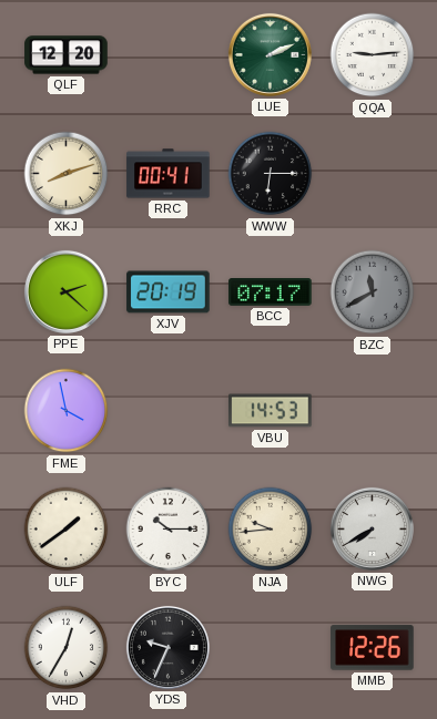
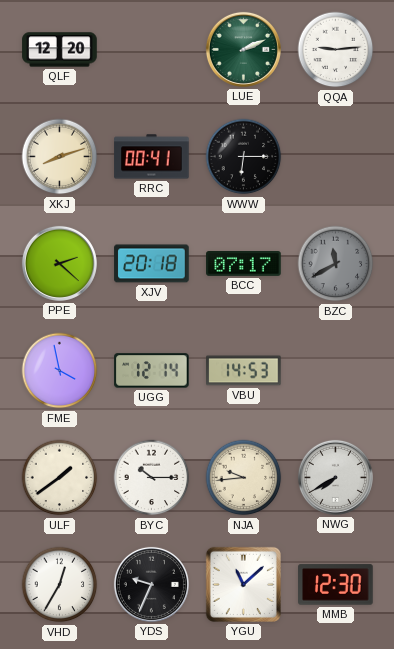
XJV: 20:19 -> 20:18 (152, 264)
UGG: none -> 12:14 (152, 371)
YGU: none -> 11:08 (243, 584)
MMB: 12:26 -> 12:30 (336, 585)
